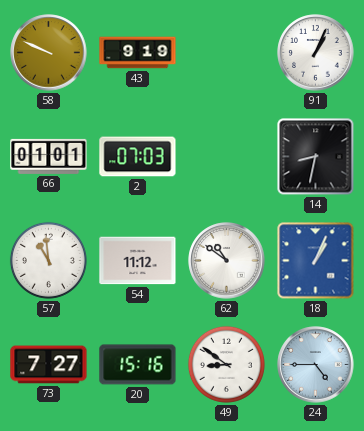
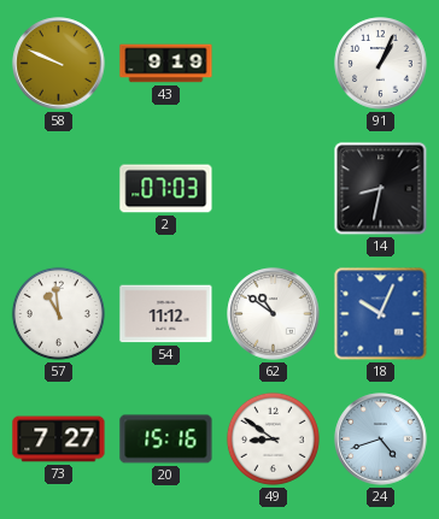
66: 01:01 -> none (49, 156)
18: 1:04 -> 10:04 (381, 314)
24: 4:45 -> 4:42 (381, 440)
